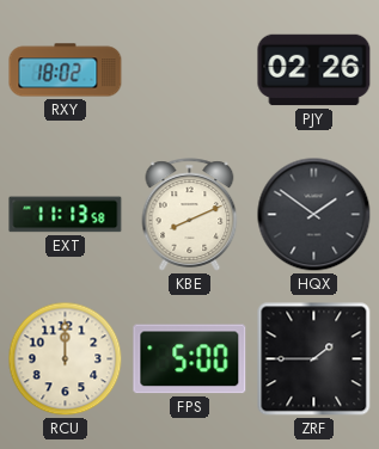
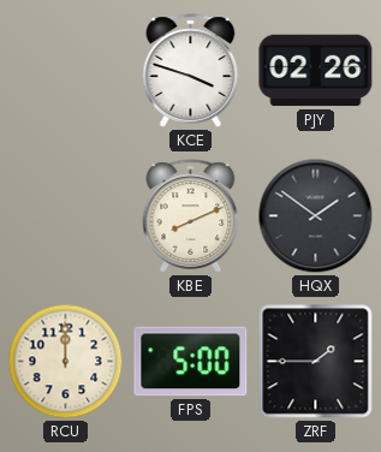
RXY: 18:02 -> none (66, 70)
KCE: none -> 3:48 (191, 71)
EXT: 11:13 -> none (66, 215)
